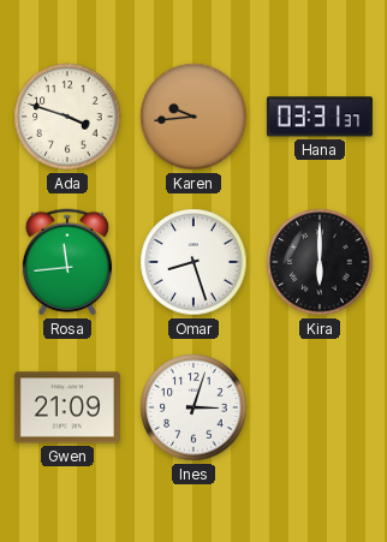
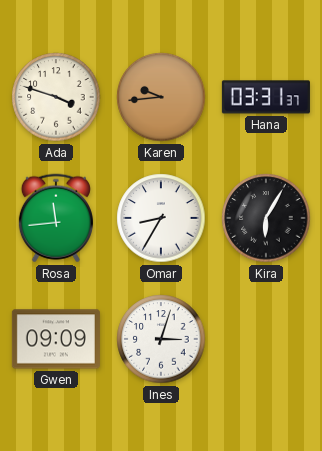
Omar: 8:27 -> 8:35 (161, 218)
Kira: 6:00 -> 6:05 (266, 218)
Gwen: 21:09 -> 09:09 (56, 339)
